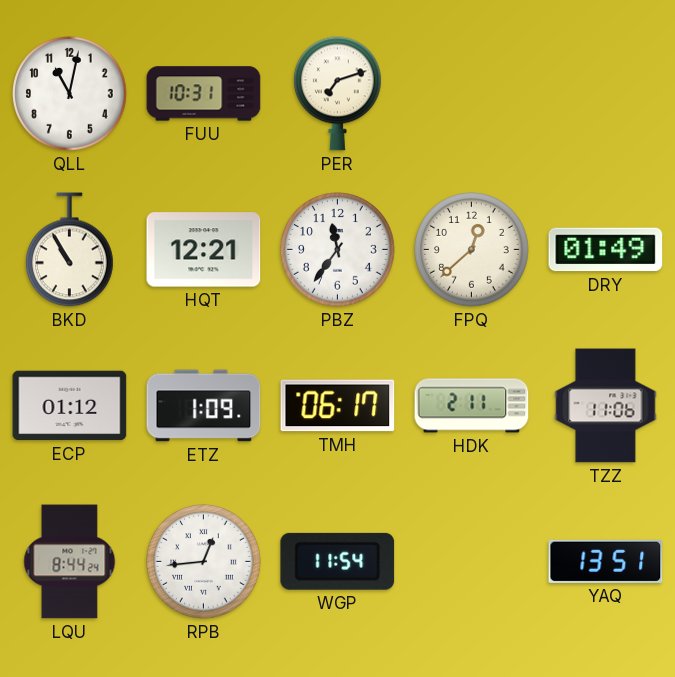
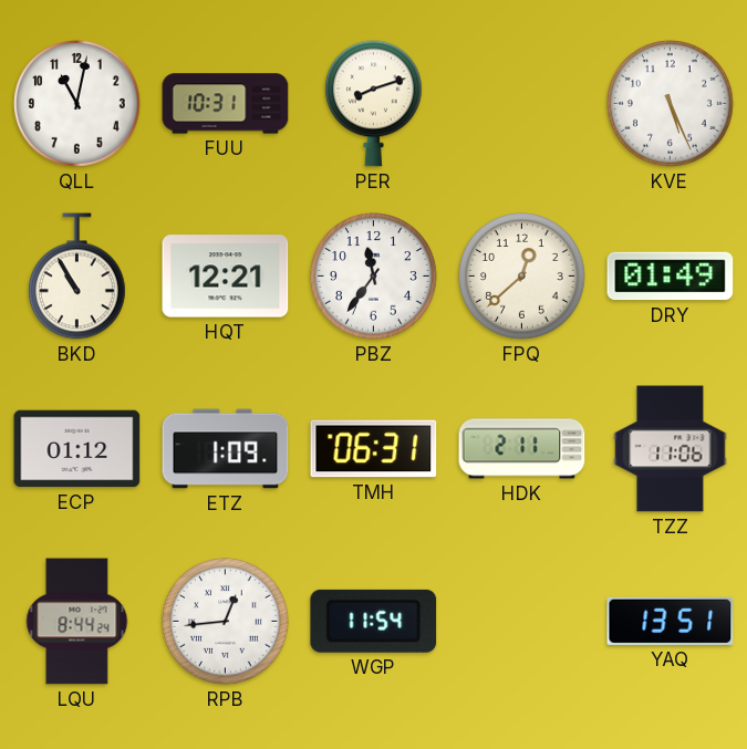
PER: 7:12 -> 8:12 (374, 104)
KVE: none -> 5:26 (671, 104)
TMH: 06:17 -> 06:31 (374, 449)
